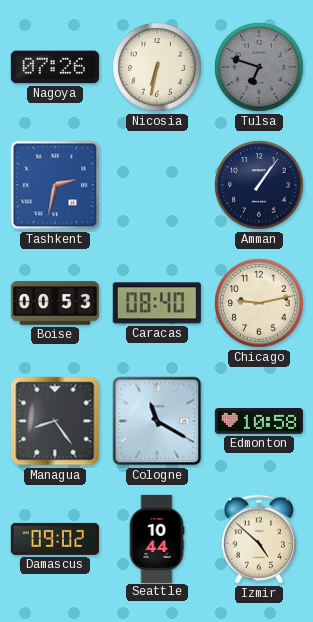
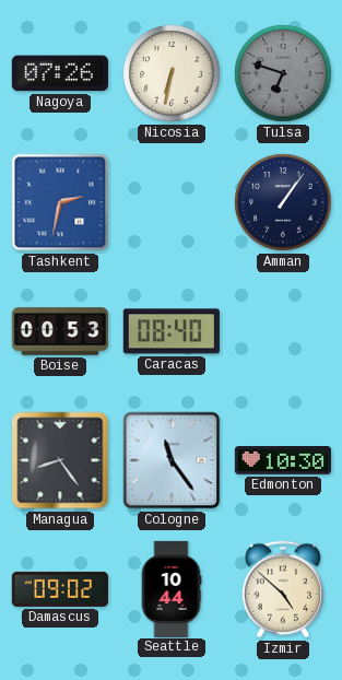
Chicago: 9:13 -> none (259, 303)
Cologne: 11:20 -> 11:24 (172, 460)
Edmonton: 10:58 -> 10:30 (283, 461)
